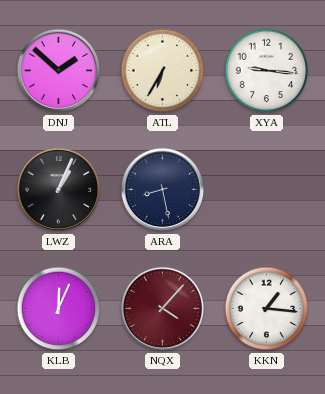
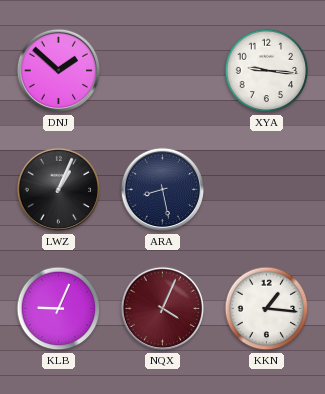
ATL: 6:35 -> none (163, 71)
KLB: 12:04 -> 9:04 (59, 309)
NQX: 4:07 -> 4:04 (163, 309)
